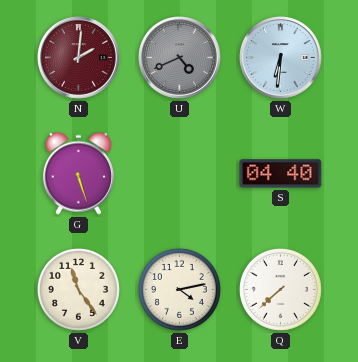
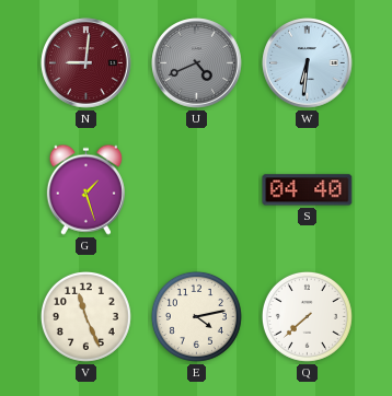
N: 2:01 -> 9:01 (87, 63)
G: 5:27 -> 1:27 (85, 189)
V: 11:24 -> 11:26 (85, 316)
